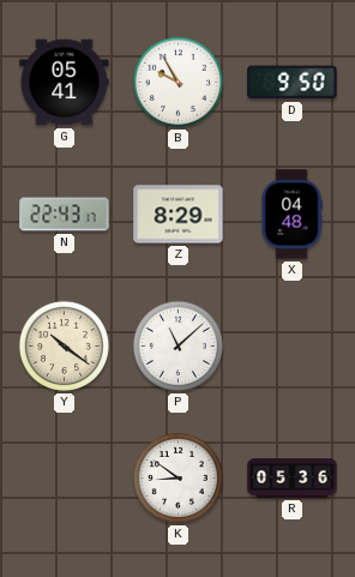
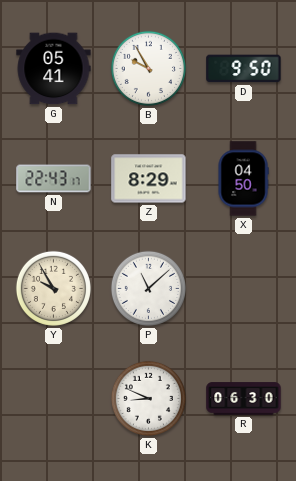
X: 04:48 -> 04:50 (243, 179)
Y: 10:21 -> 9:55 (53, 288)
K: 8:51 -> 8:49 (148, 398)
R: 05:36 -> 06:30 (244, 399)
